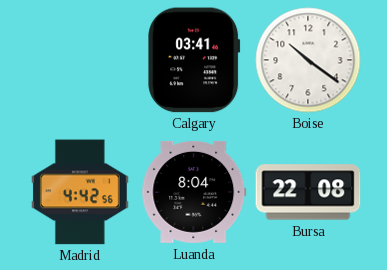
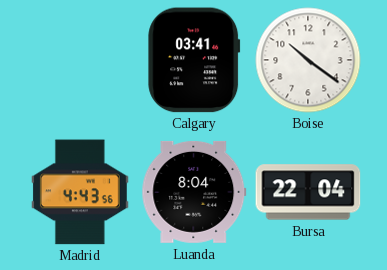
Madrid: 4:42 -> 4:43 (80, 192)
Bursa: 22:08 -> 22:04 (308, 192)
